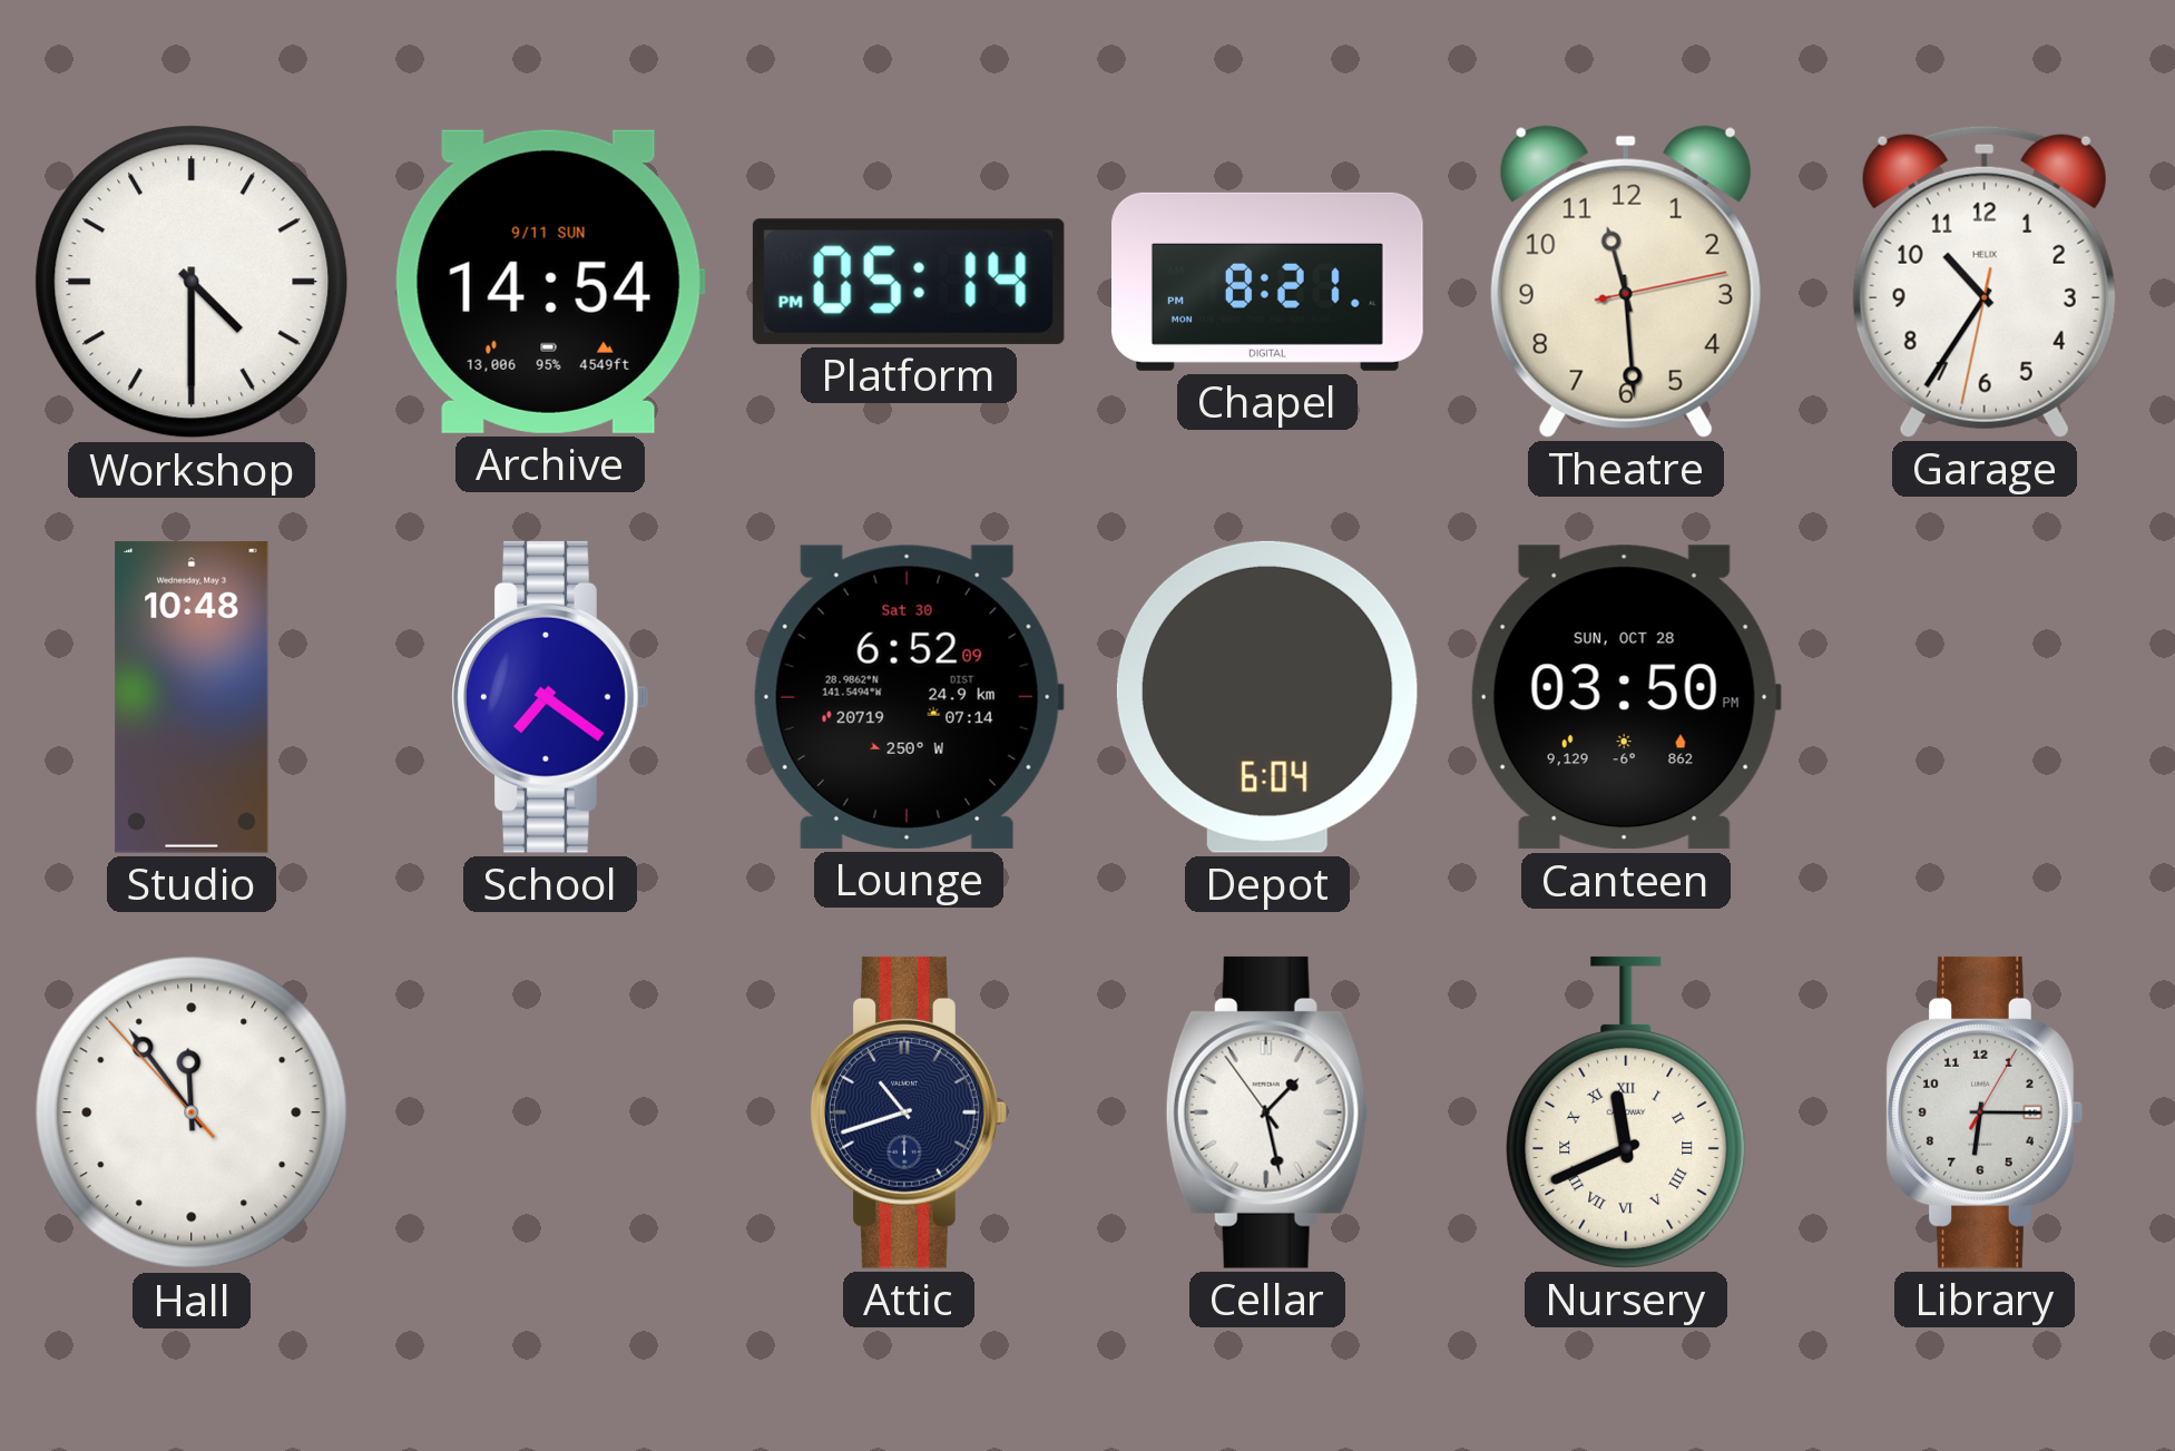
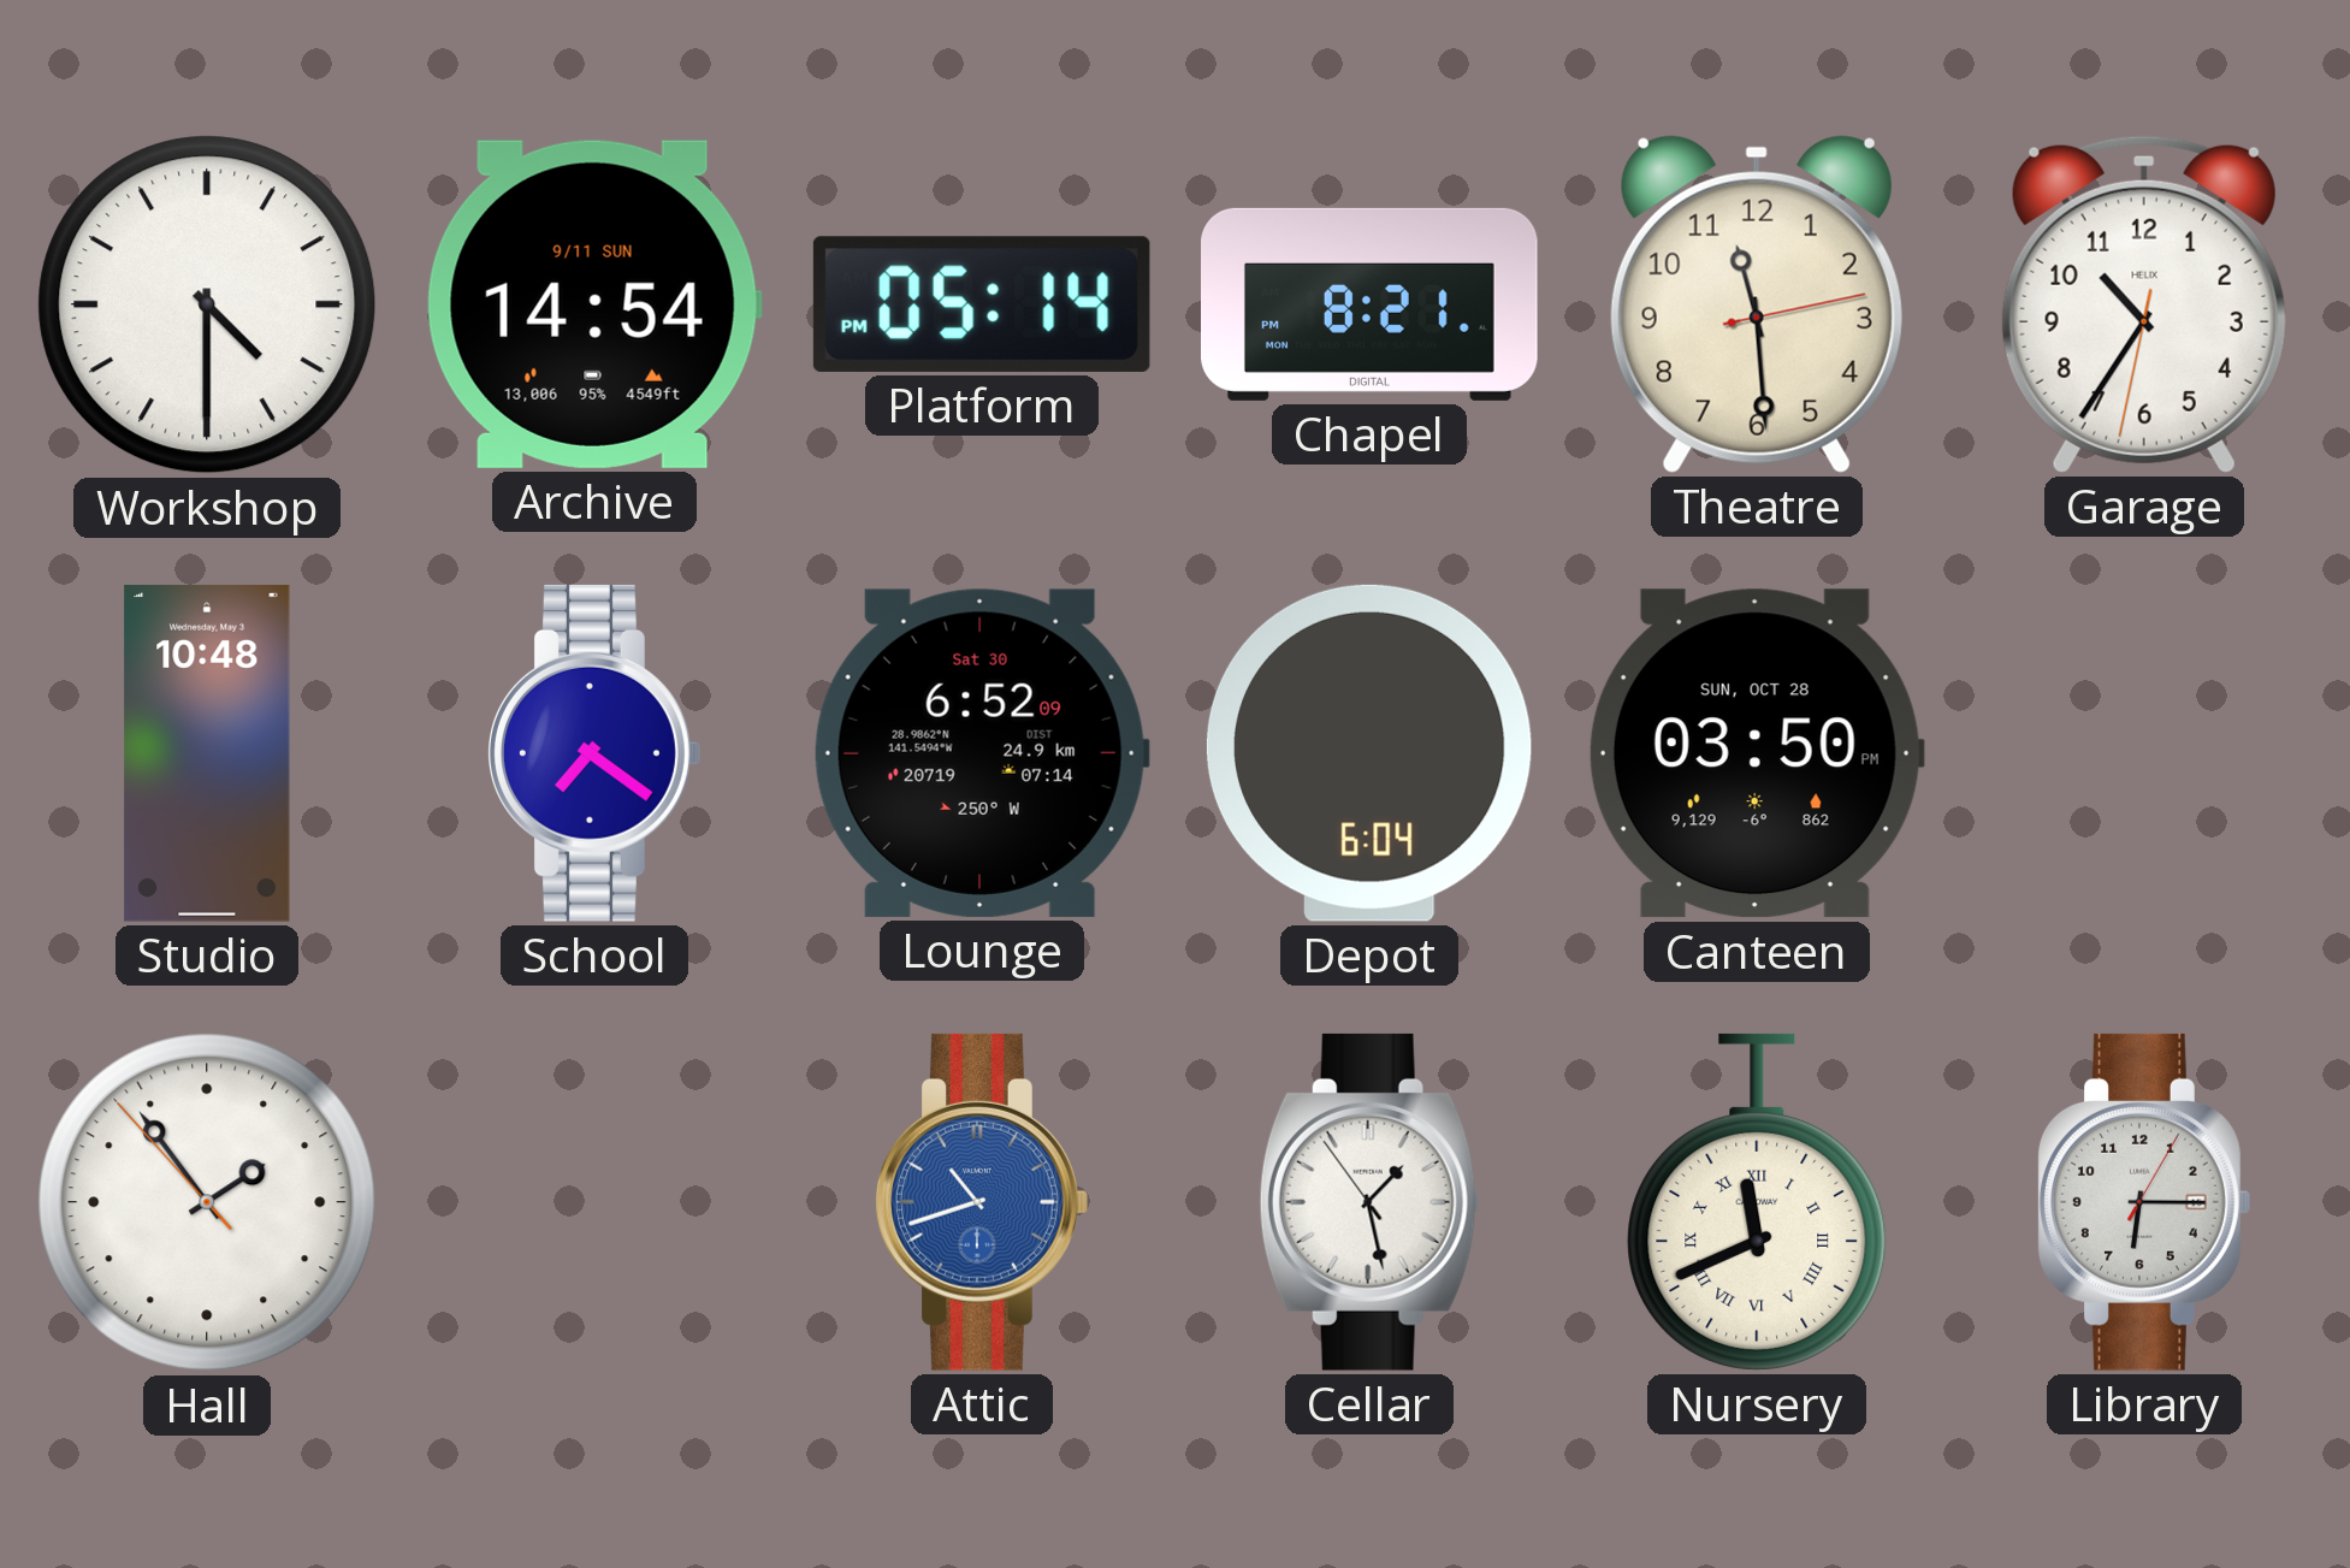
Hall: 11:53 -> 1:53 (207, 1202)
Attic dial: navy -> blue (982, 1202)
